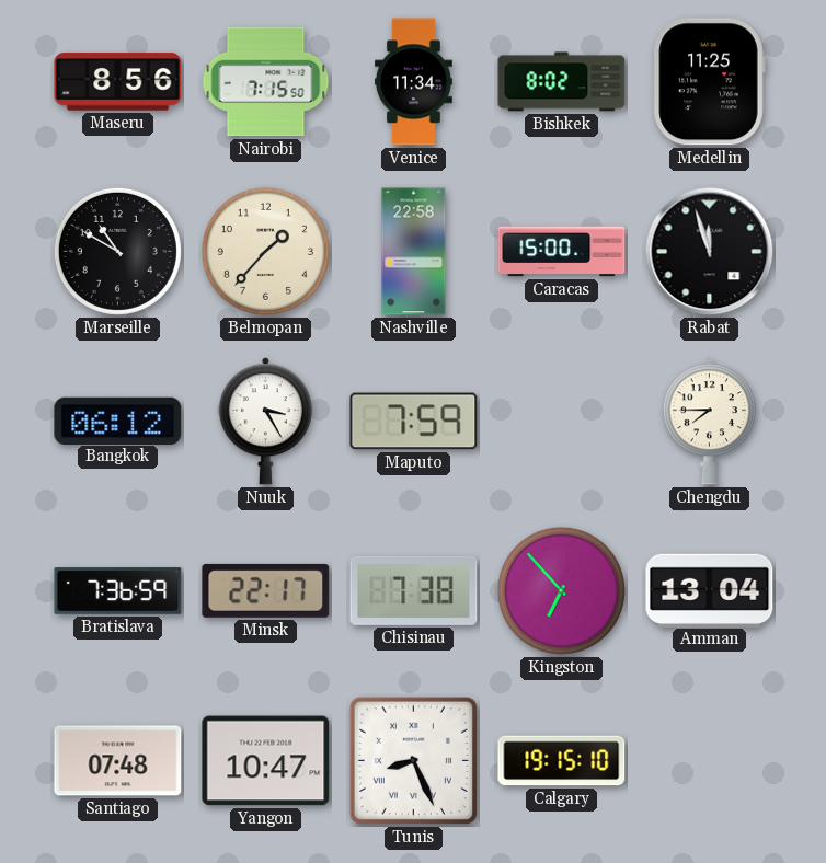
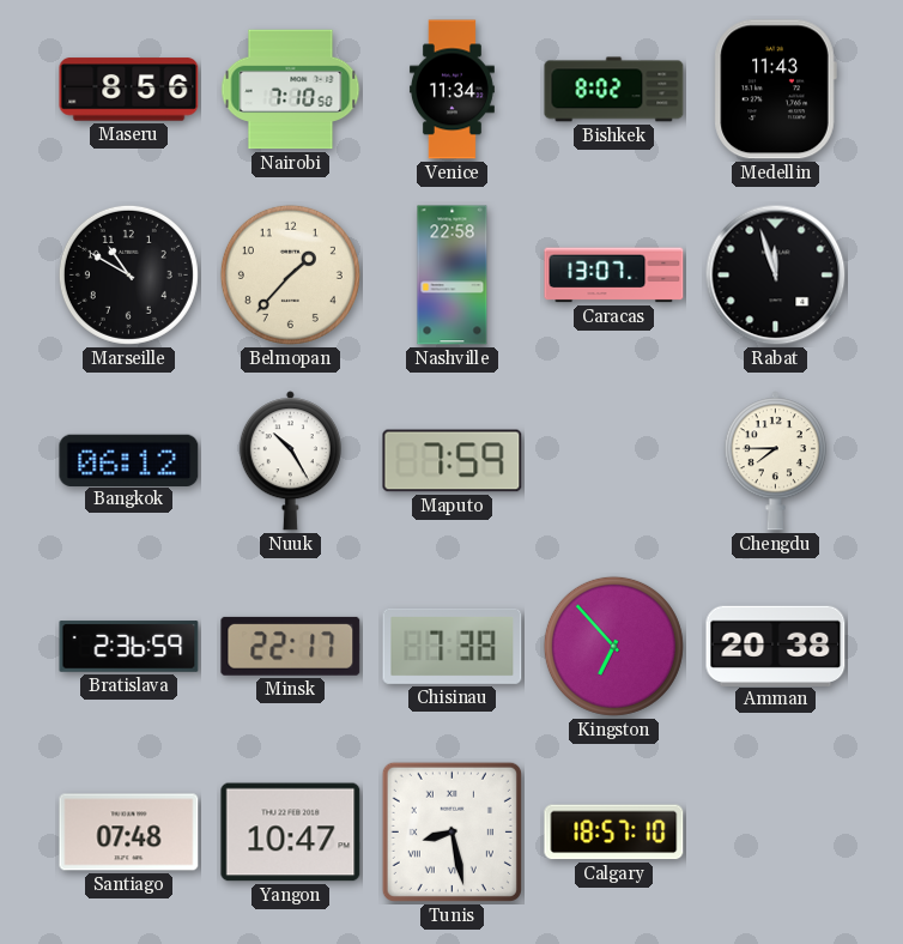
Nairobi: 7:15 -> 7:10 (291, 90)
Medellin: 11:25 -> 11:43 (775, 90)
Caracas: 15:00 -> 13:07 (614, 276)
Nuuk: 3:25 -> 10:25 (290, 461)
Bratislava: 7:36 -> 2:36 (129, 647)
Amman: 13:04 -> 20:38 (776, 646)
Tunis: 8:26 -> 8:28 (452, 831)
Calgary: 19:15 -> 18:57 (614, 833)
